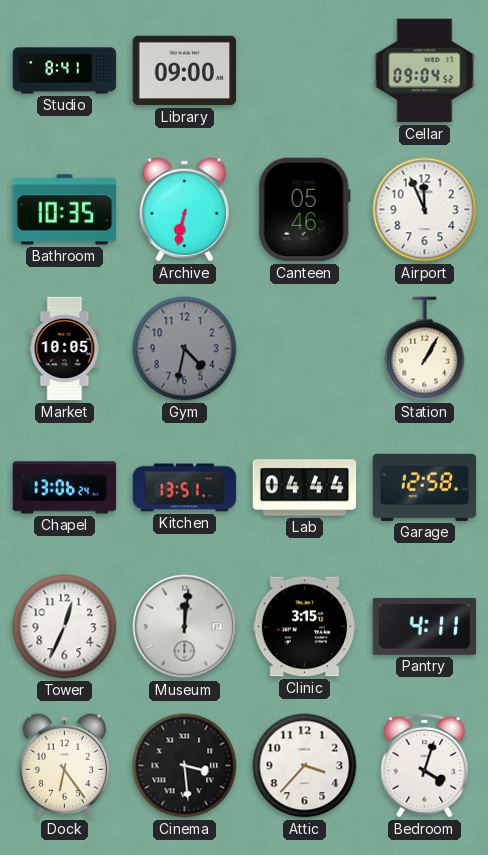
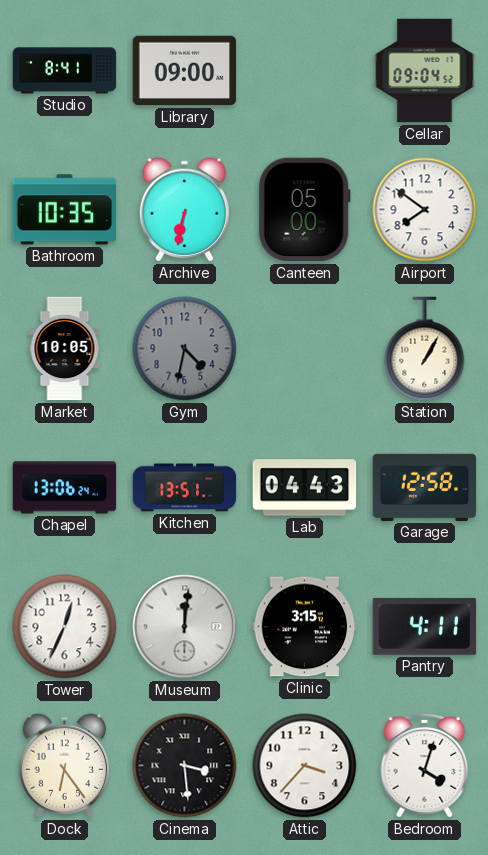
Canteen: 05:46 -> 05:00 (304, 210)
Airport: 11:56 -> 7:51 (425, 210)
Lab: 04:44 -> 04:43 (305, 488)
